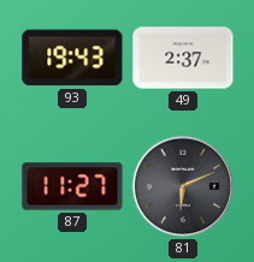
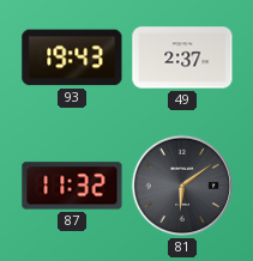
87: 11:27 -> 11:32 (72, 186)
81: 6:11 -> 6:09 (182, 186)
